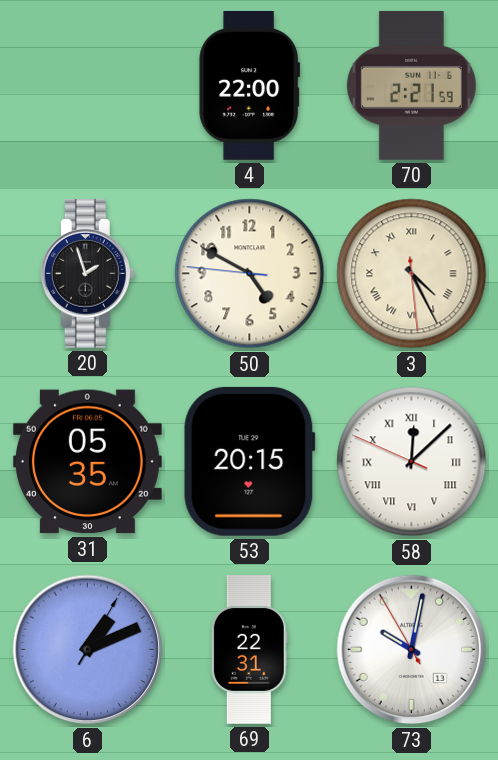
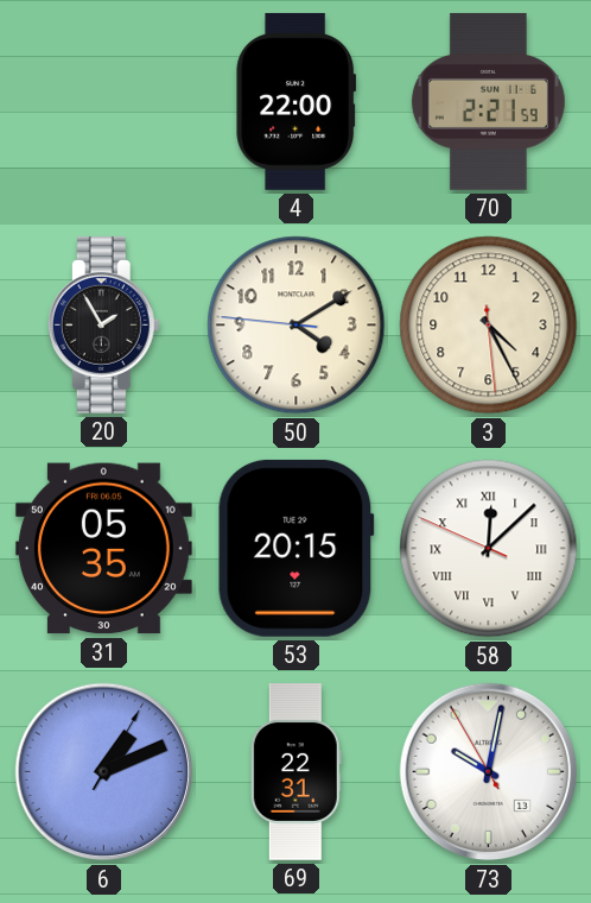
20: 1:57 -> 1:55 (103, 324)
50: 4:49 -> 4:09 (297, 326)
3 numerals: Roman -> Arabic (489, 326)
